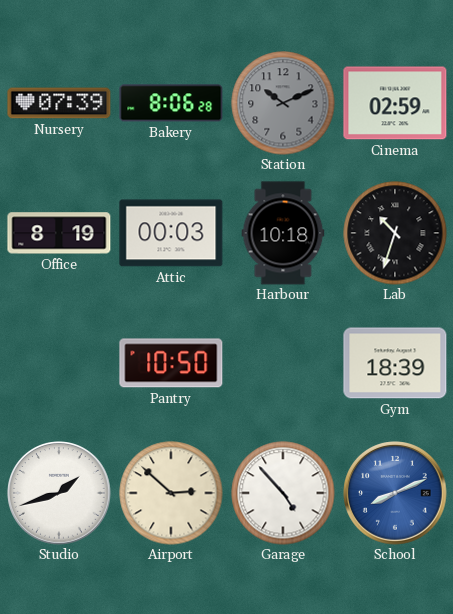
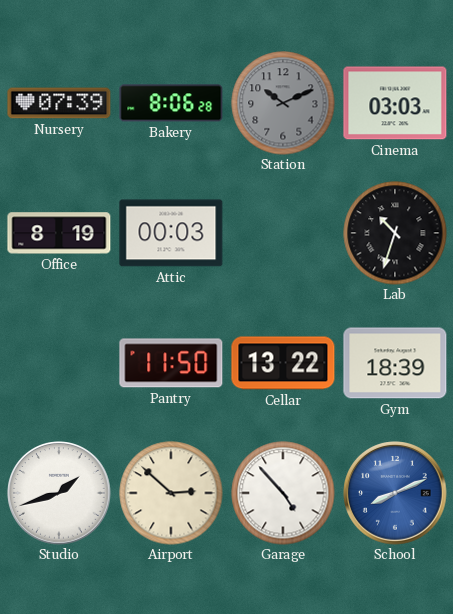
Cinema: 02:59 -> 03:03 (395, 103)
Harbour: 10:18 -> none (283, 233)
Pantry: 10:50 -> 11:50 (171, 363)
Cellar: none -> 13:22 (283, 363)
